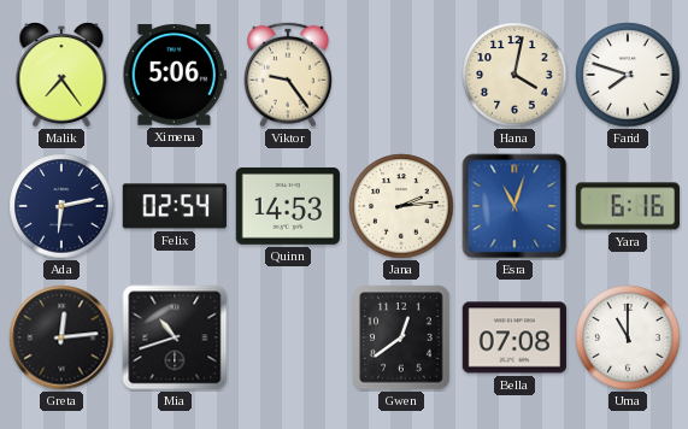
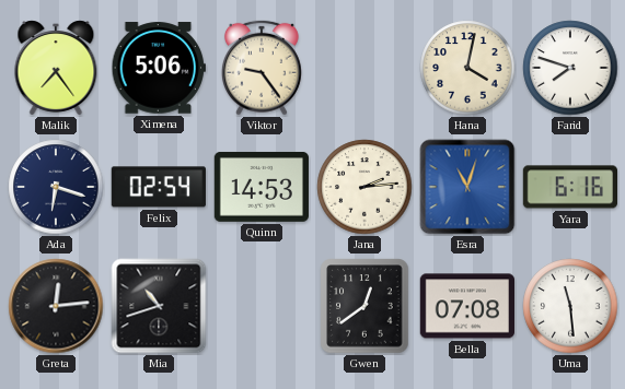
Ada: 6:13 -> 6:18 (56, 187)
Uma: 11:00 -> 11:29 (570, 306)
